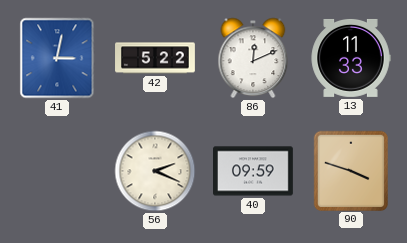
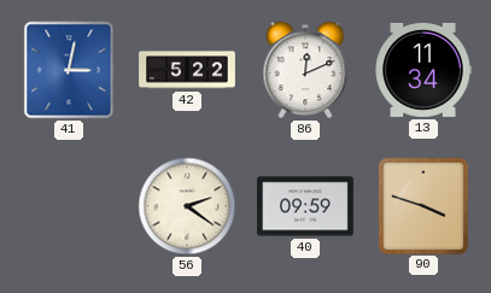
13: 11:33 -> 11:34 (423, 70)
56: 2:19 -> 2:21 (187, 206)
